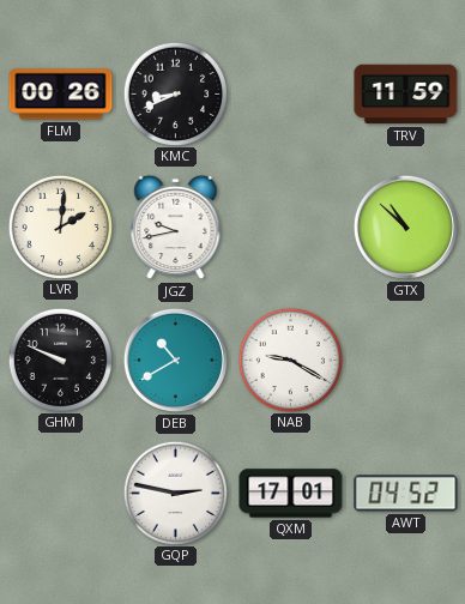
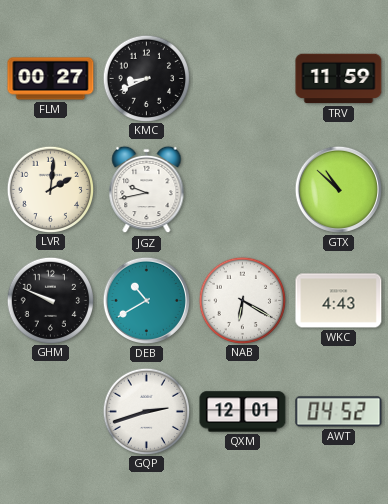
FLM: 00:26 -> 00:27 (51, 79)
NAB: 9:20 -> 6:20 (242, 300)
WKC: none -> 4:43 (339, 301)
GQP: 2:47 -> 2:42 (146, 411)
QXM: 17:01 -> 12:01 (243, 412)
